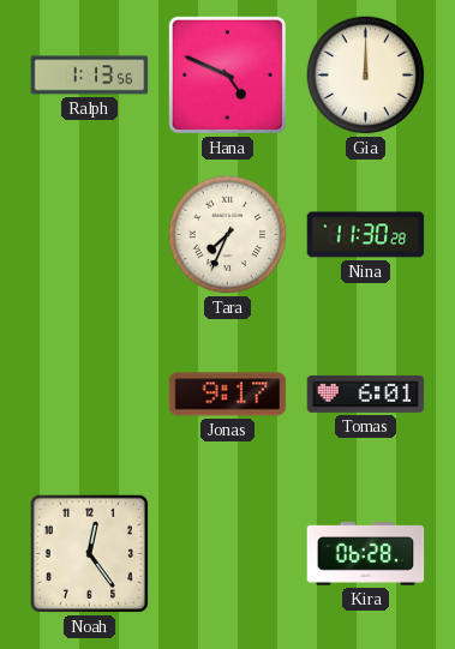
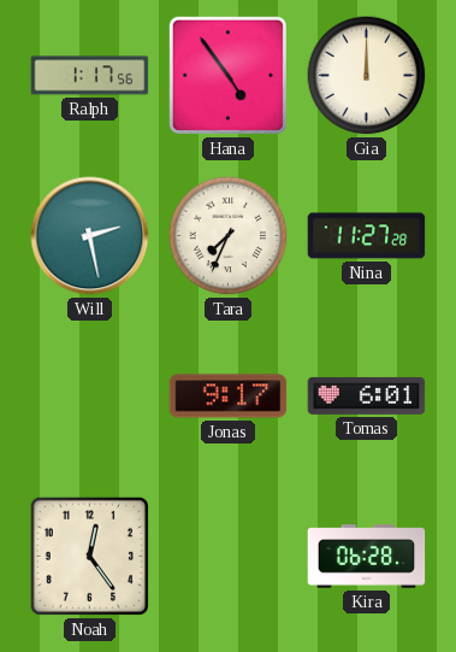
Ralph: 1:13 -> 1:17 (90, 76)
Hana: 4:49 -> 4:54 (227, 75)
Will: none -> 2:28 (90, 236)
Nina: 11:30 -> 11:27 (367, 236)
